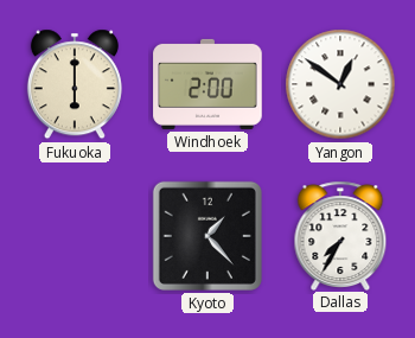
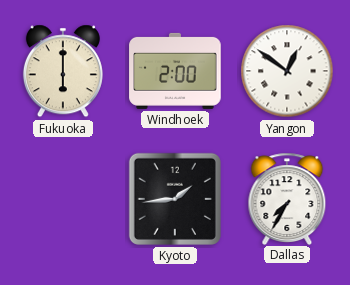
Kyoto: 1:23 -> 1:44 (175, 199)
